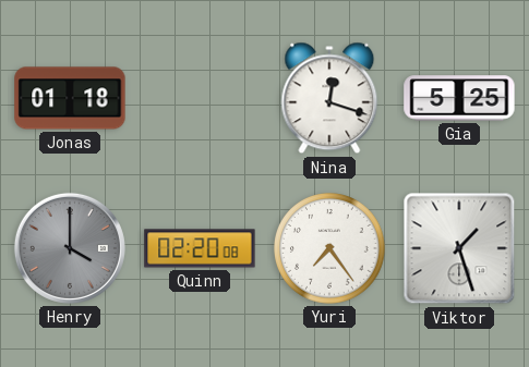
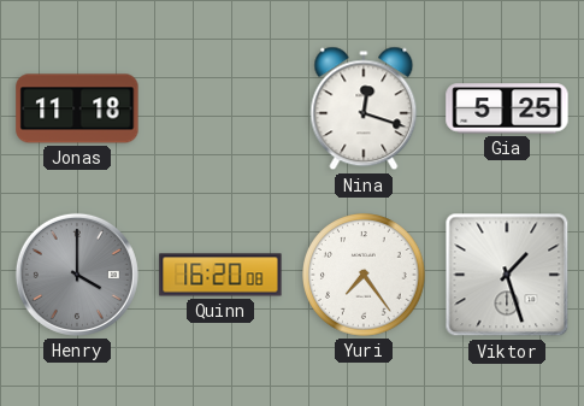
Jonas: 01:18 -> 11:18 (77, 108)
Quinn: 02:20 -> 16:20 (220, 275)
